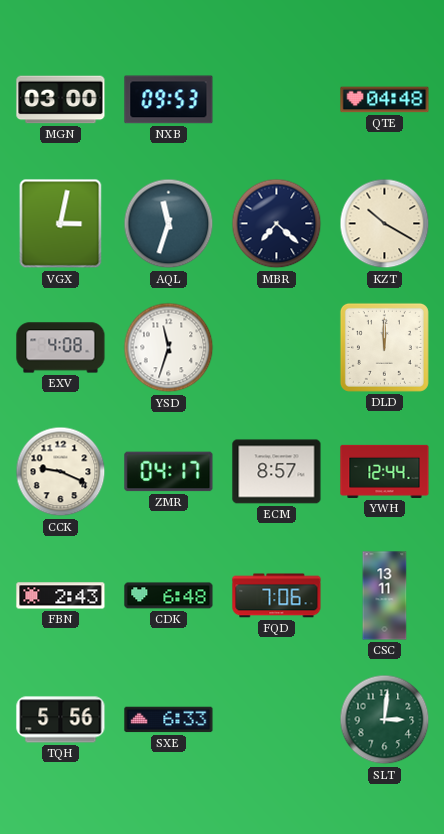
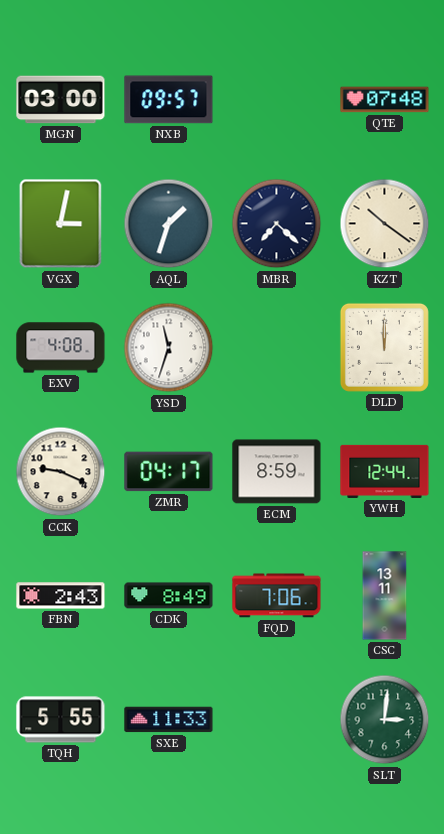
NXB: 09:53 -> 09:57 (169, 100)
QTE: 04:48 -> 07:48 (385, 100)
AQL: 11:33 -> 1:33 (169, 224)
KZT: 10:20 -> 10:21 (385, 224)
ECM: 8:57 -> 8:59 (277, 472)
CDK: 6:48 -> 8:49 (169, 596)
TQH: 5:56 -> 5:55 (61, 720)
SXE: 6:33 -> 11:33 (169, 720)
